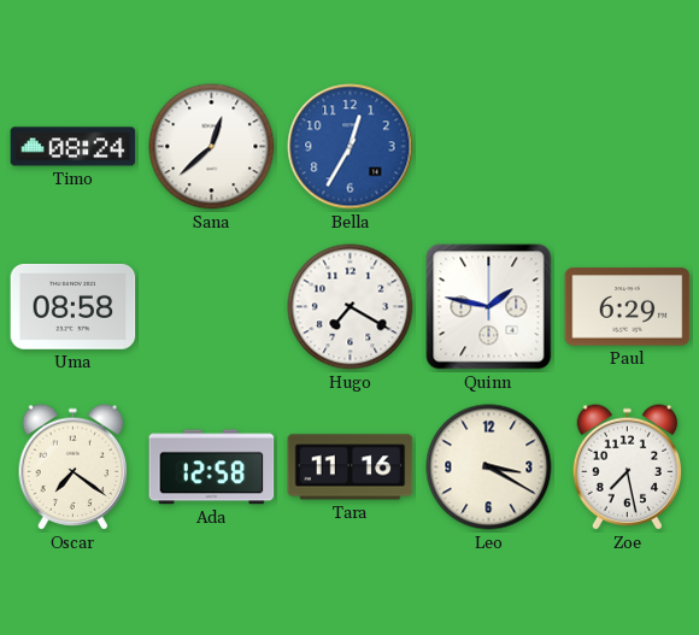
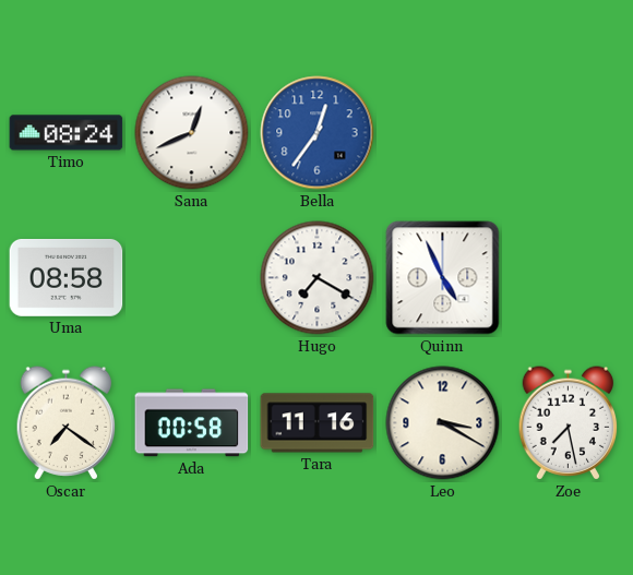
Sana: 12:38 -> 12:41 (192, 133)
Bella: 12:35 -> 12:36 (318, 133)
Quinn: 1:47 -> 4:56 (443, 278)
Paul: 6:29 -> none (628, 307)
Ada: 12:58 -> 00:58 (192, 423)
